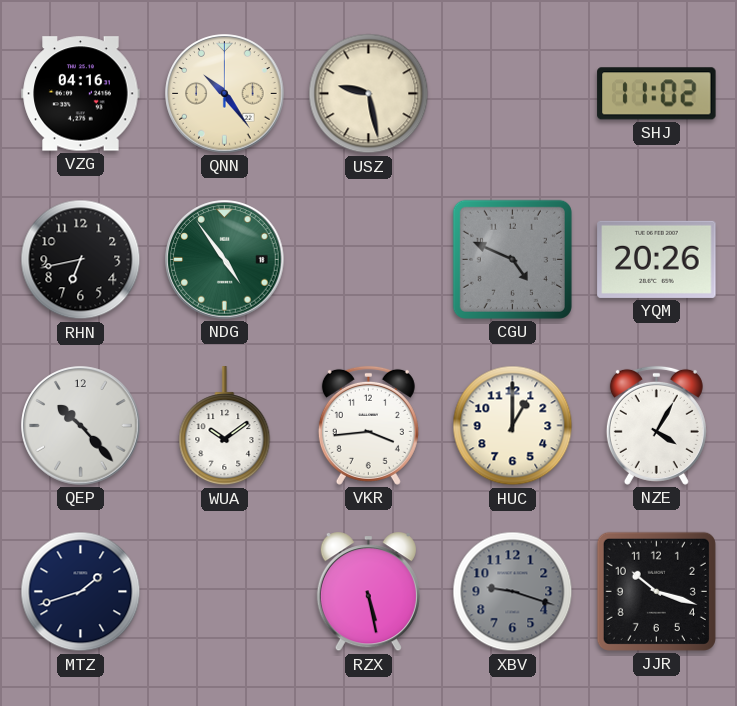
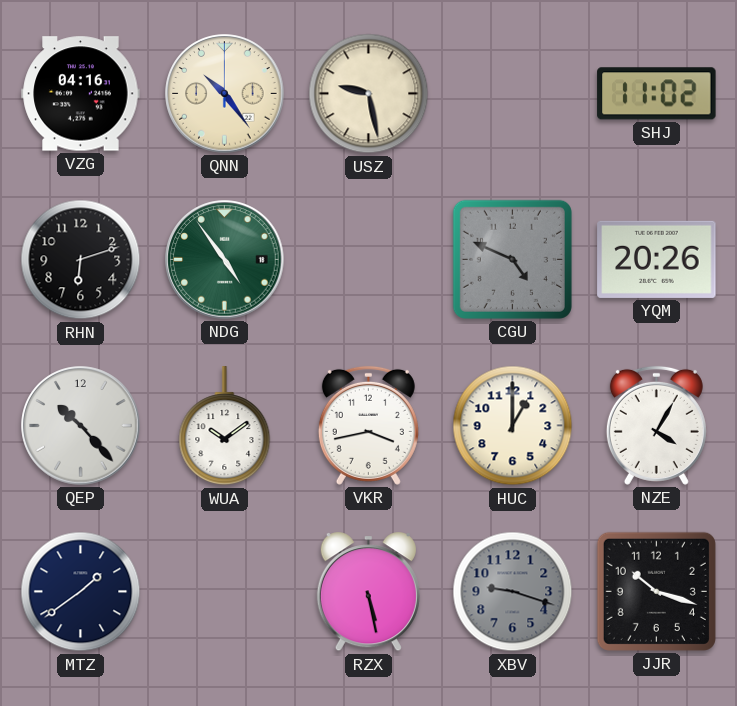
RHN: 6:43 -> 6:12 (81, 260)
VKR: 3:44 -> 3:43 (368, 425)
MTZ: 1:42 -> 1:39 (81, 592)
